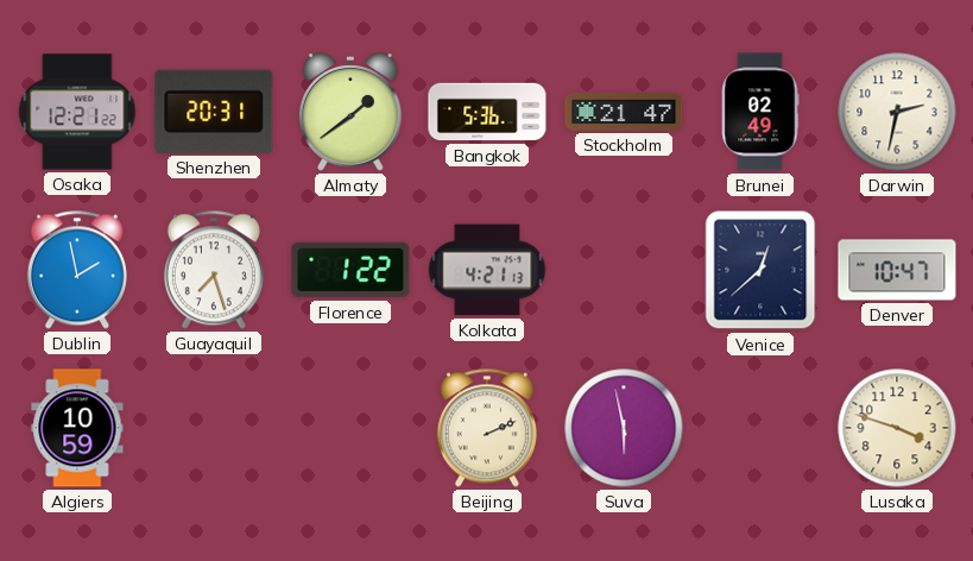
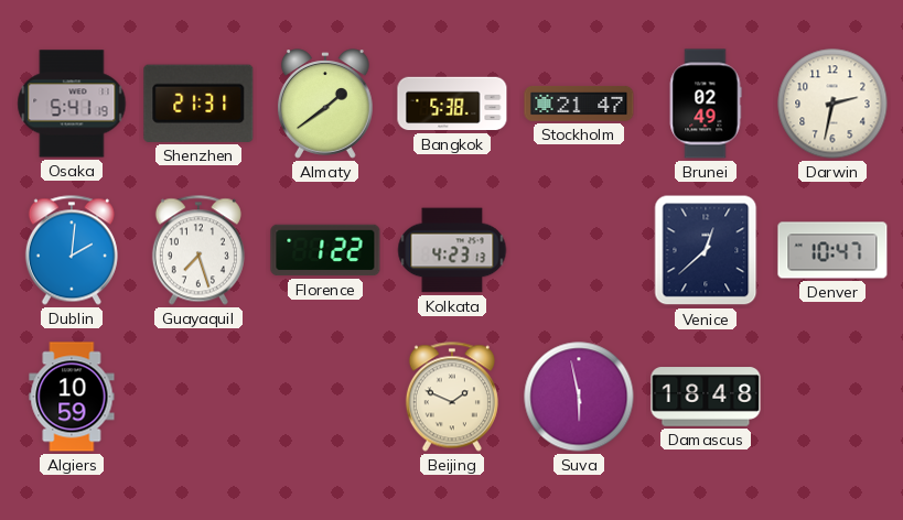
Osaka: 12:21 -> 5:41 (72, 104)
Shenzhen: 20:31 -> 21:31 (198, 104)
Bangkok: 5:36 -> 5:38 (452, 104)
Dublin: 1:58 -> 2:01 (72, 250)
Kolkata: 4:21 -> 4:23 (452, 250)
Beijing: 2:11 -> 1:49 (452, 397)
Damascus: none -> 18:48 (706, 397)
Lusaka: 3:48 -> none (897, 428)
